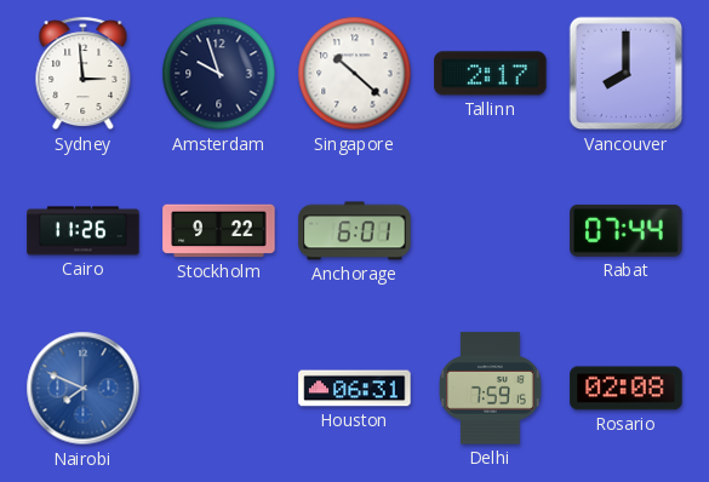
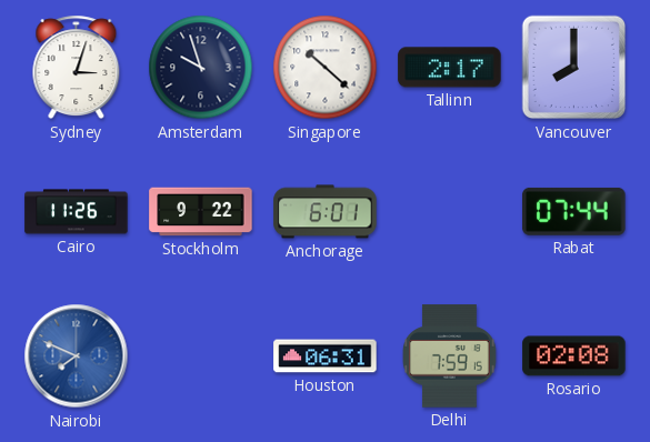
Sydney: 2:59 -> 3:03 (77, 68)
